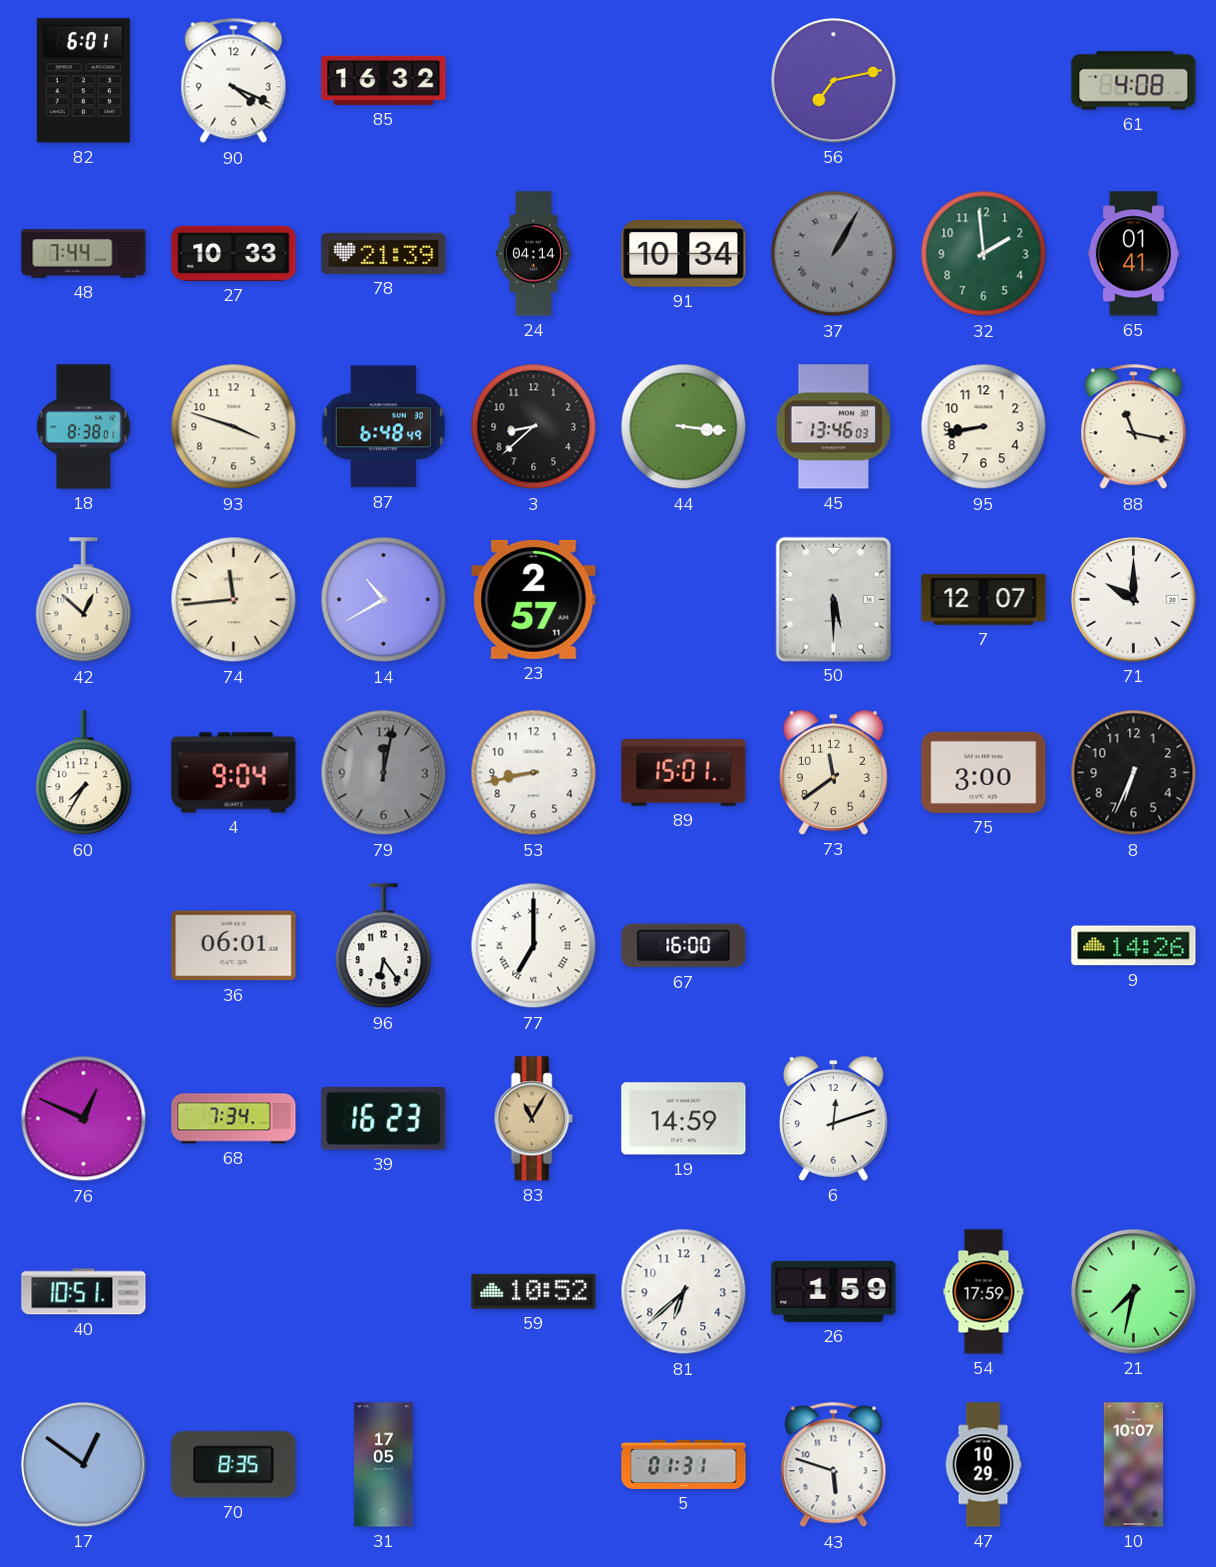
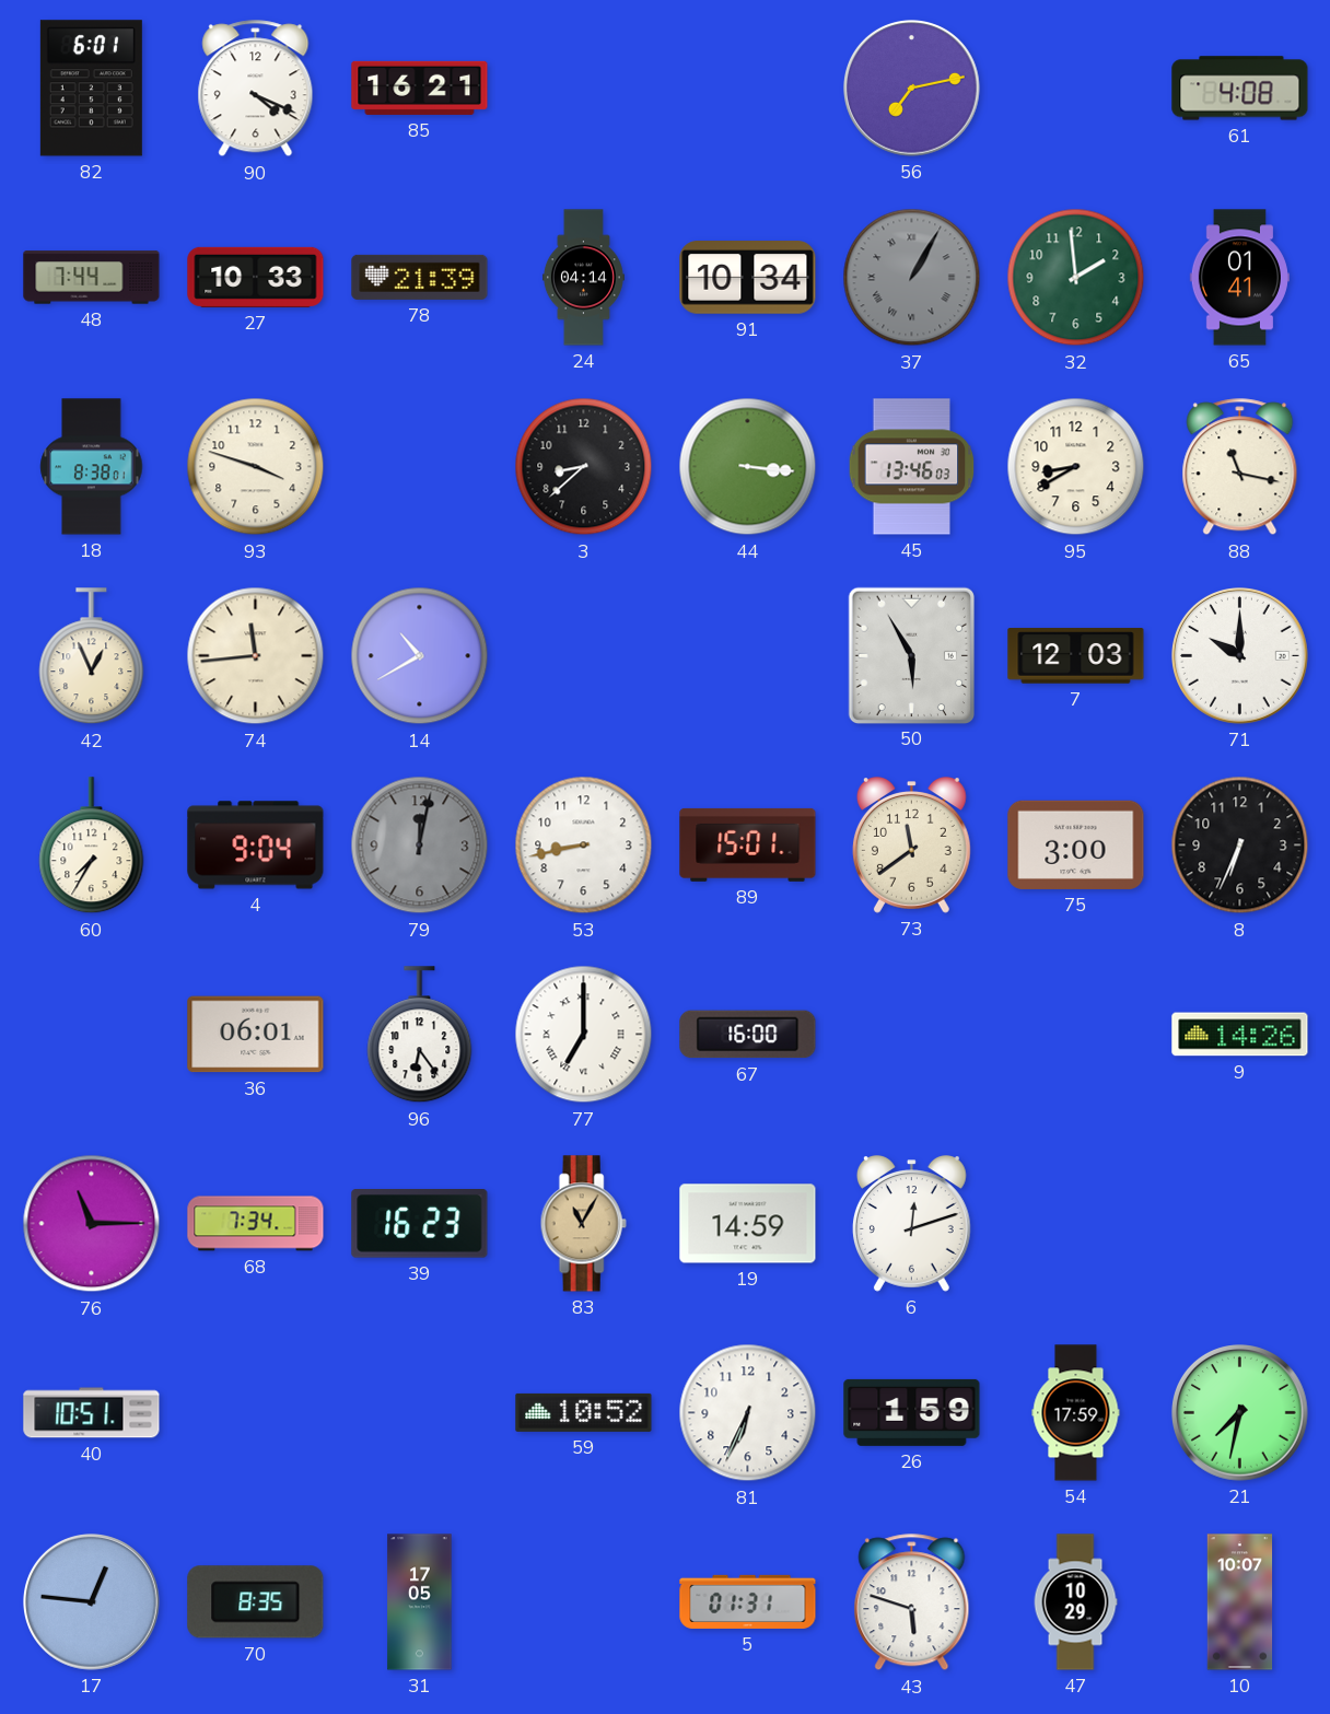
85: 16:32 -> 16:21 (420, 88)
87: 6:48 -> none (383, 427)
95: 8:43 -> 8:40 (1076, 467)
42: 12:52 -> 12:56 (92, 656)
23: 2:57 -> none (534, 599)
50: 5:30 -> 5:55 (911, 655)
7: 12:07 -> 12:03 (1076, 656)
76: 12:49 -> 11:15 (92, 1224)
81: 6:38 -> 6:34 (748, 1413)
17: 12:51 -> 12:46 (92, 1602)
